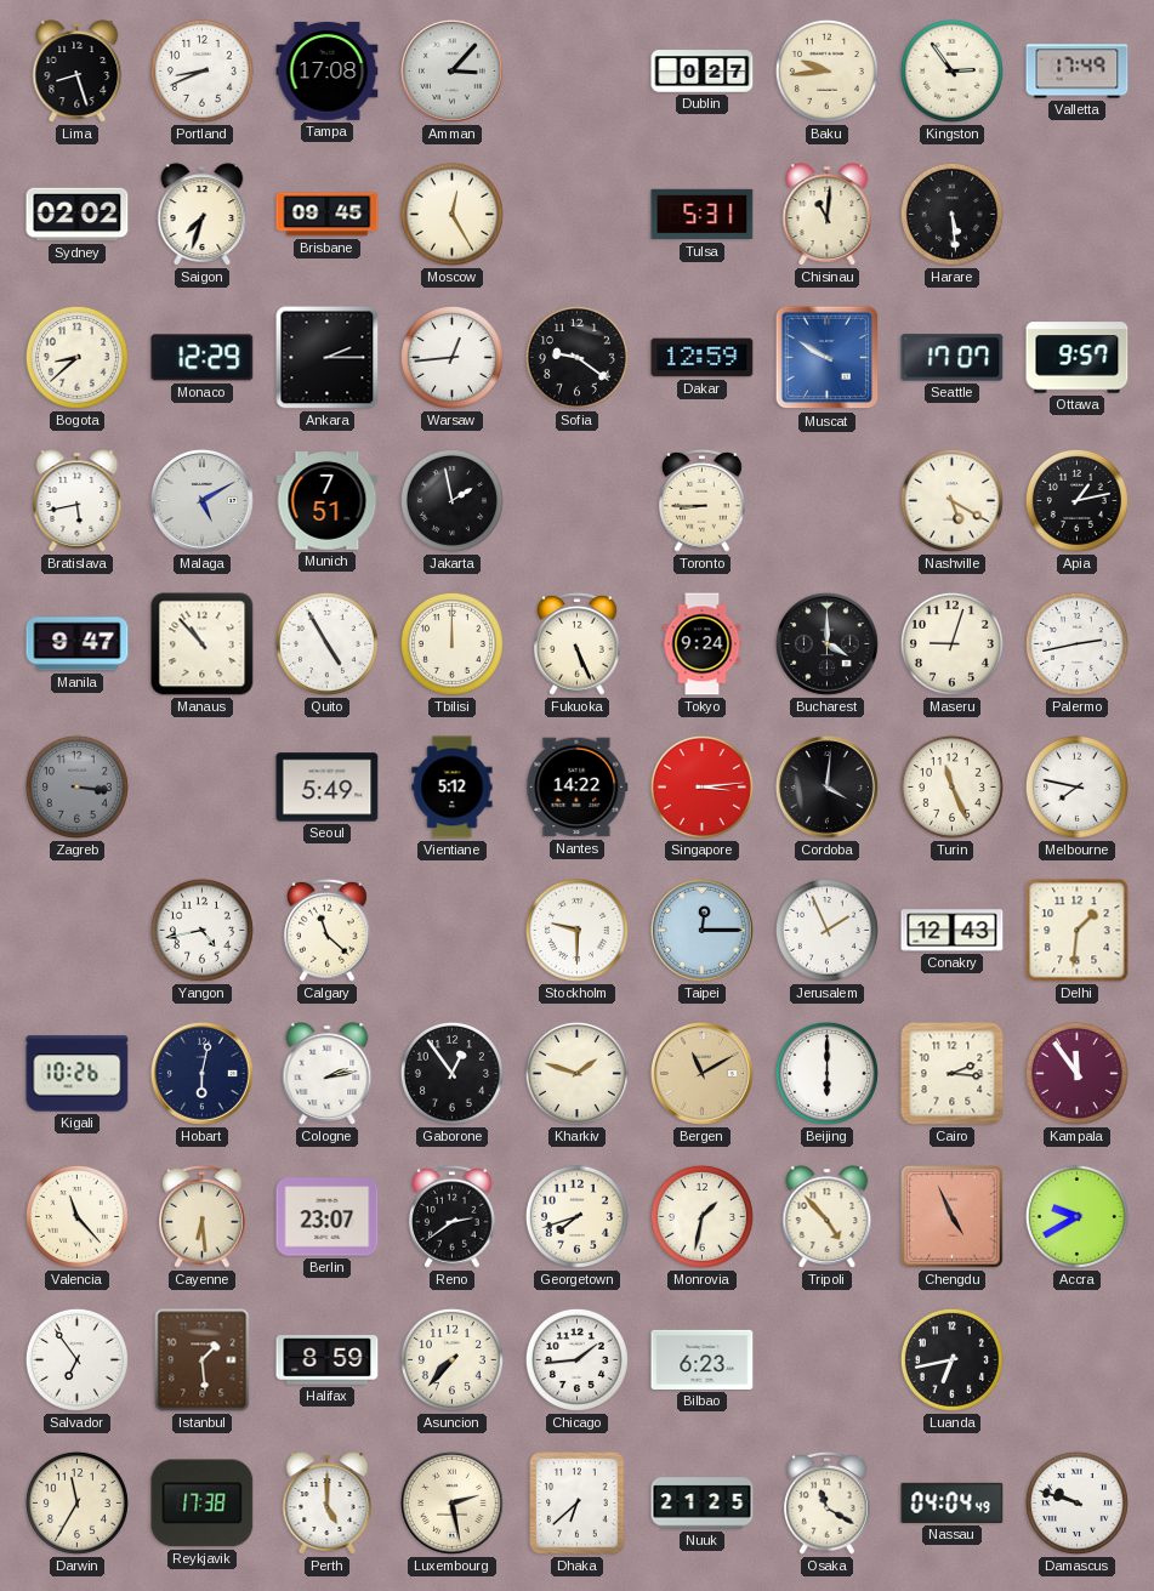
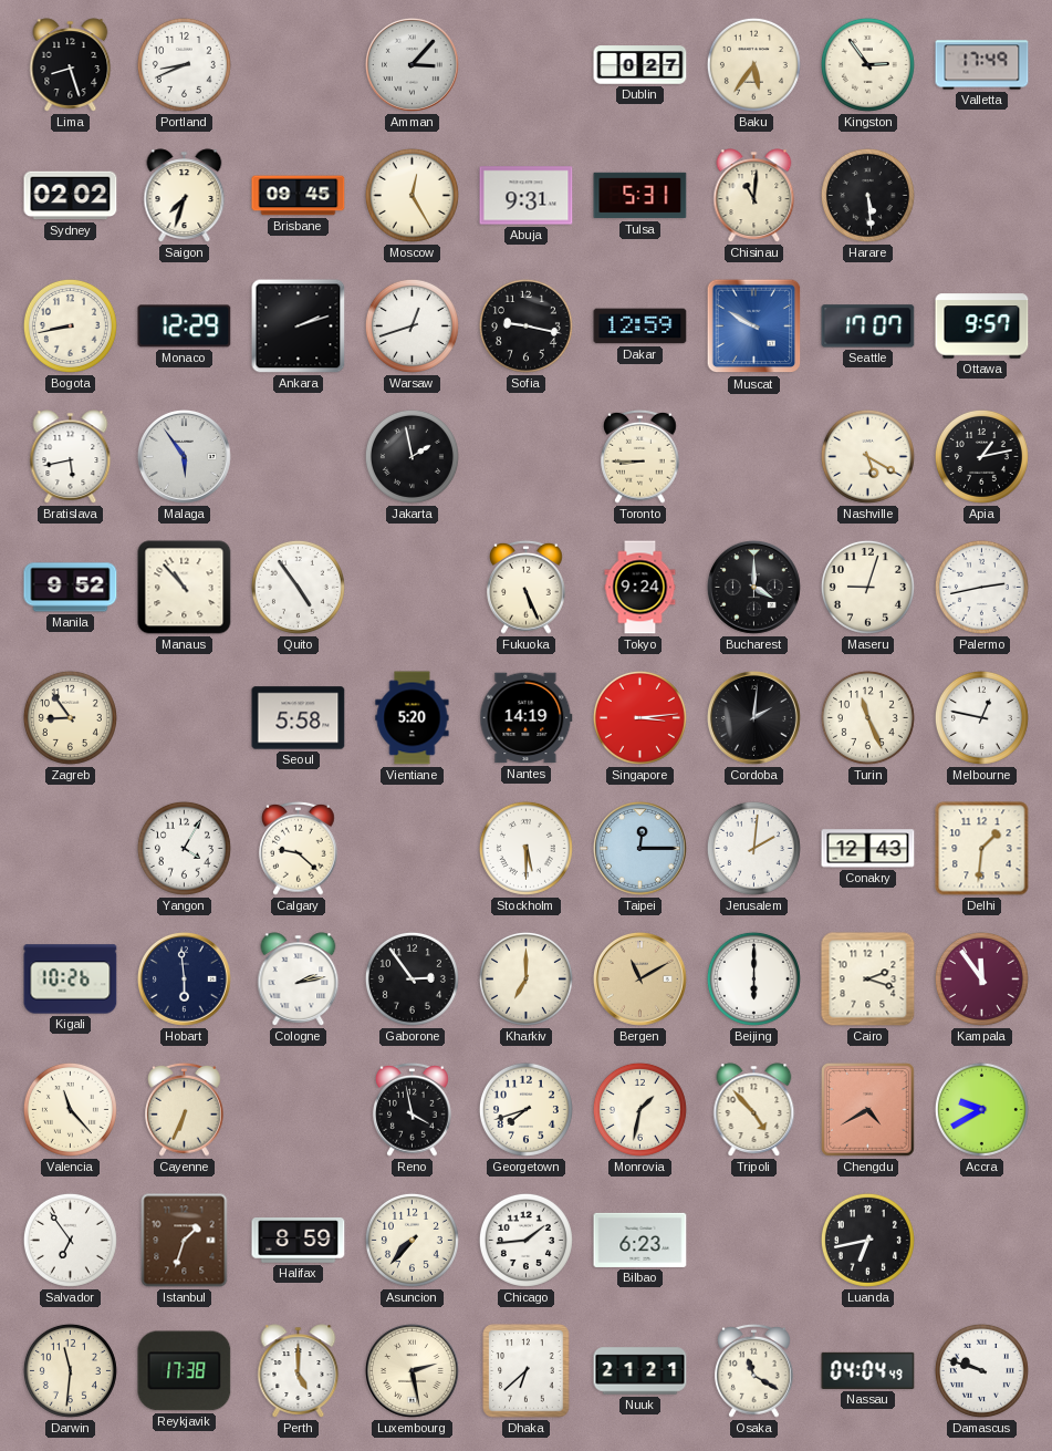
Tampa: 17:08 -> none (328, 70)
Baku: 9:44 -> 5:36 (753, 64)
Abuja: none -> 9:31 (527, 196)
Bogota: 8:38 -> 8:43 (70, 325)
Ankara: 2:15 -> 2:12 (299, 327)
Warsaw: 12:44 -> 12:42 (412, 325)
Sofia: 9:21 -> 9:17 (525, 325)
Malaga: 5:10 -> 5:54 (185, 457)
Munich: 7:51 -> none (328, 501)
Manila: 9:47 -> 9:52 (71, 588)
Quito: 4:55 -> 4:54 (298, 587)
Tbilisi: 12:00 -> none (451, 643)
Zagreb: 3:16 -> 8:54 (70, 717)
Zagreb dial: grey -> cream (70, 717)
Seoul: 5:49 -> 5:58 (299, 718)
Vientiane: 5:12 -> 5:20 (413, 718)
Nantes: 14:22 -> 14:19 (527, 718)
Cordoba: 4:01 -> 2:01 (754, 718)
Melbourne: 7:47 -> 12:47 (981, 717)
Yangon: 4:43 -> 4:05 (184, 848)
Calgary: 11:22 -> 9:22 (299, 848)
Stockholm: 9:30 -> 5:30 (525, 848)
Jerusalem: 1:56 -> 2:01 (753, 848)
Hobart: 6:02 -> 5:59 (185, 980)
Gaborone: 12:54 -> 2:54 (412, 978)
Kharkiv: 1:48 -> 7:00 (525, 978)
Cairo: 2:16 -> 2:18 (868, 980)
Cayenne: 6:29 -> 6:34 (185, 1109)
Berlin: 23:07 -> none (328, 1217)
Reno: 2:39 -> 3:58 (413, 1109)
Chengdu: 4:56 -> 4:40 (868, 1110)
Istanbul: 1:29 -> 1:33 (185, 1241)
Darwin: 11:35 -> 11:31 (70, 1370)
Nuuk: 21:25 -> 21:21 (640, 1371)
